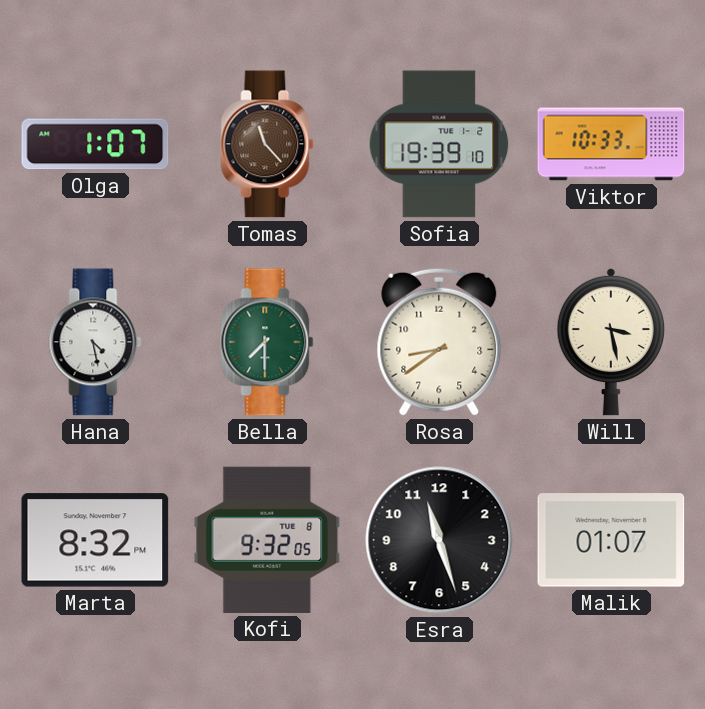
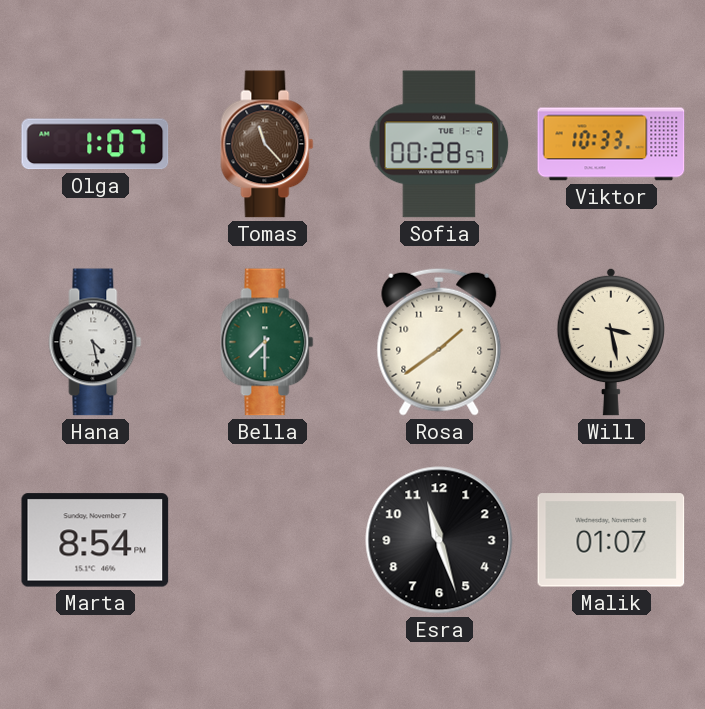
Sofia: 19:39 -> 00:28 (439, 144)
Rosa: 8:39 -> 1:39 (439, 342)
Marta: 8:32 -> 8:54 (95, 540)
Kofi: 9:32 -> none (267, 540)
